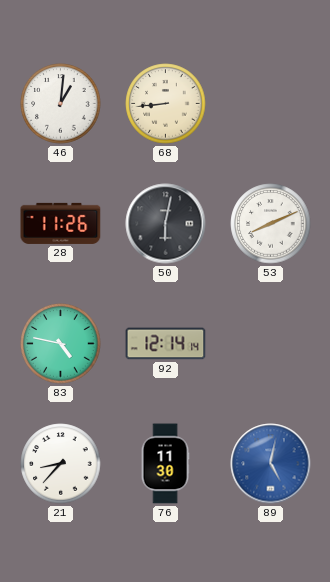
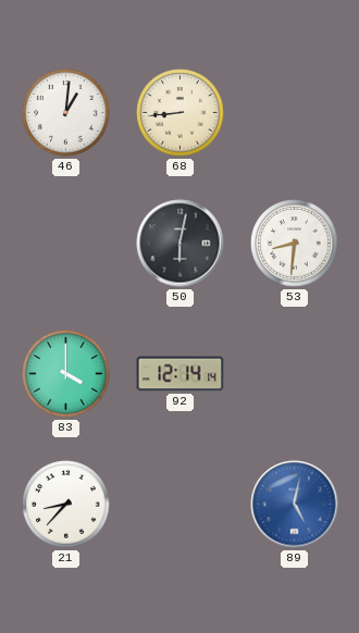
28: 11:26 -> none (61, 223)
53: 8:11 -> 8:31 (295, 244)
83: 4:47 -> 4:00 (66, 374)
76: 11:30 -> none (165, 464)
